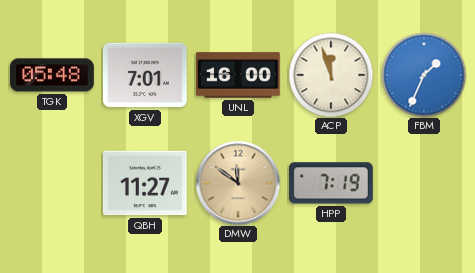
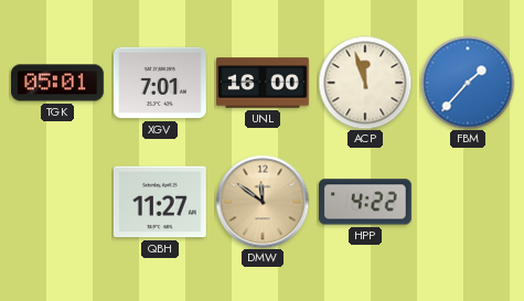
TGK: 05:48 -> 05:01 (58, 83)
FBM: 1:34 -> 1:37 (468, 83)
HPP: 7:19 -> 4:22 (365, 202)
